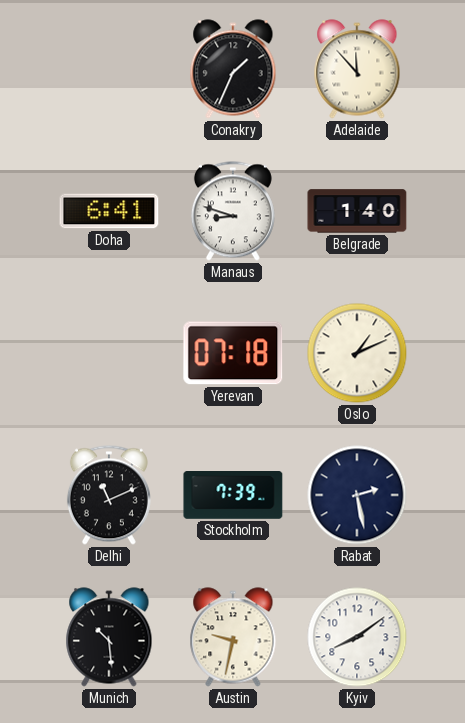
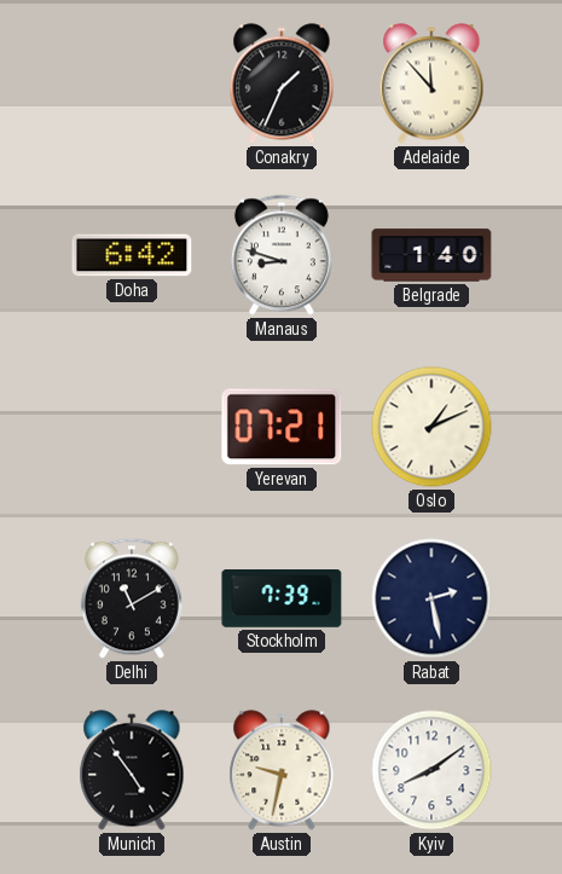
Doha: 6:41 -> 6:42 (132, 255)
Yerevan: 07:18 -> 07:21 (282, 427)
Delhi: 11:11 -> 11:10 (132, 598)
Munich: 10:29 -> 4:54 (132, 770)
